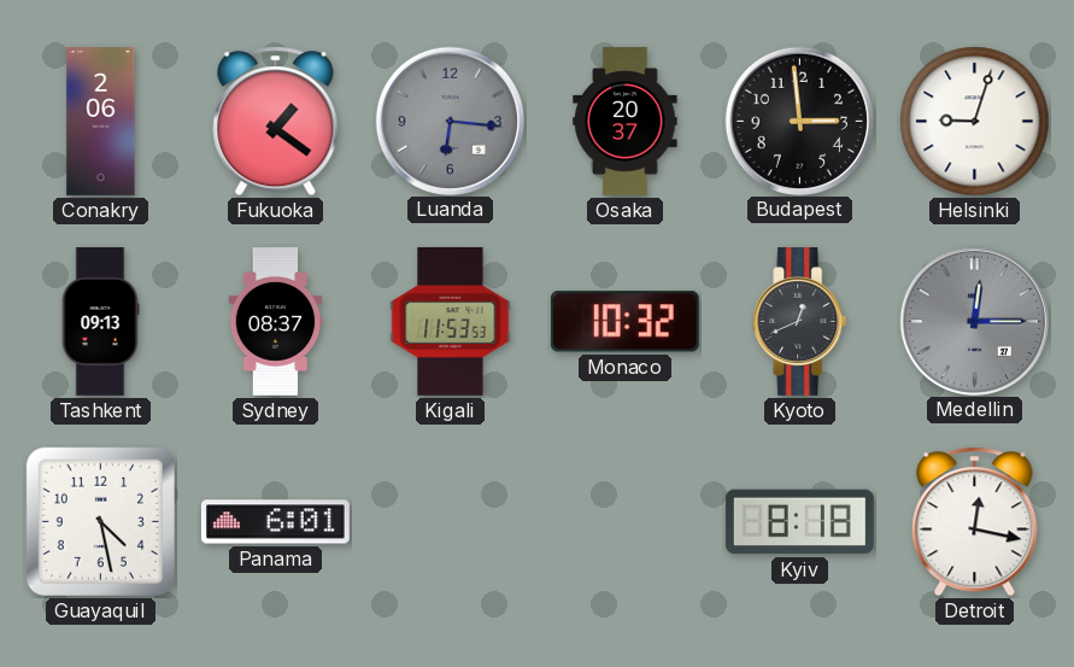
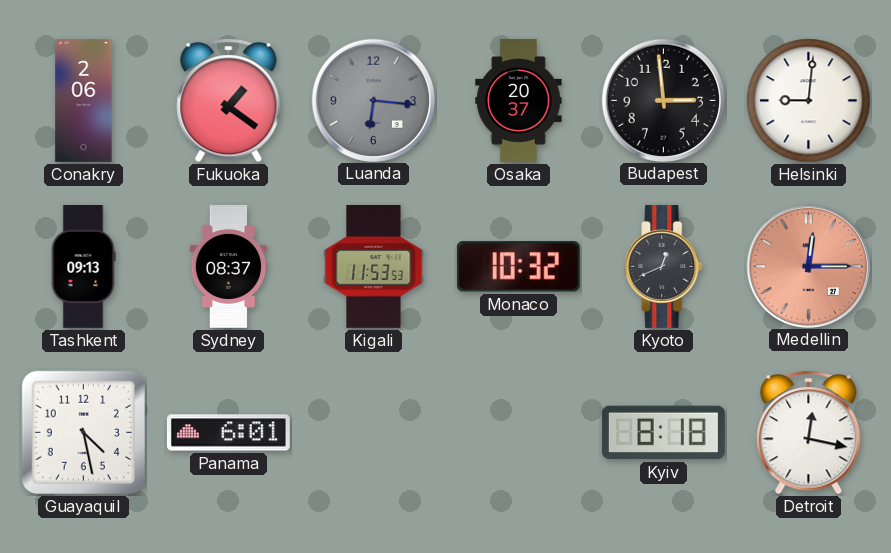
Helsinki: 9:03 -> 9:01 (809, 101)
Medellin dial: grey -> salmon (808, 266)
